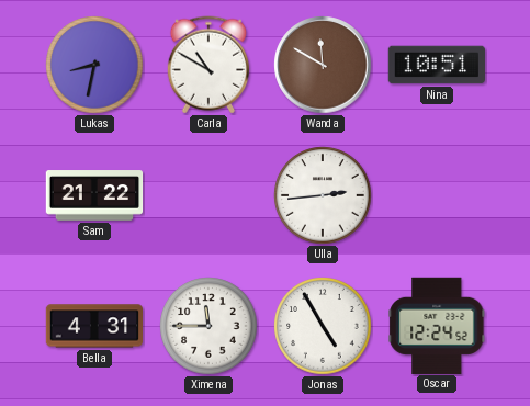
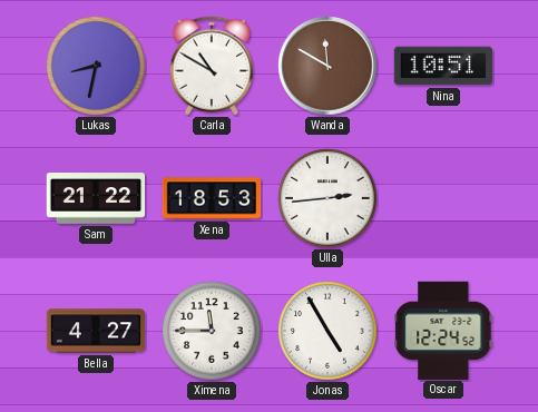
Xena: none -> 18:53 (212, 198)
Bella: 4:31 -> 4:27 (95, 331)
